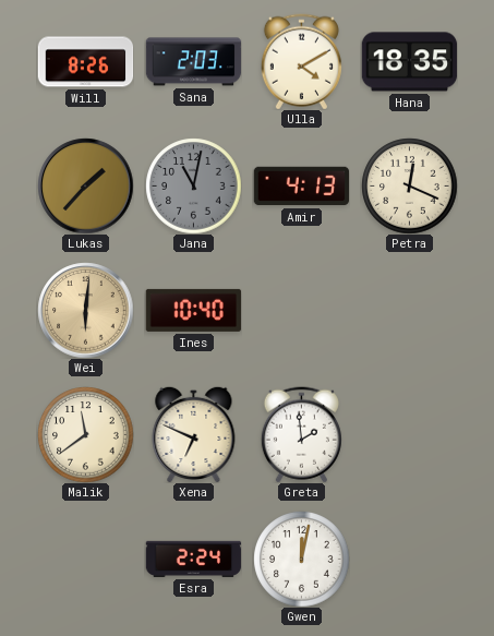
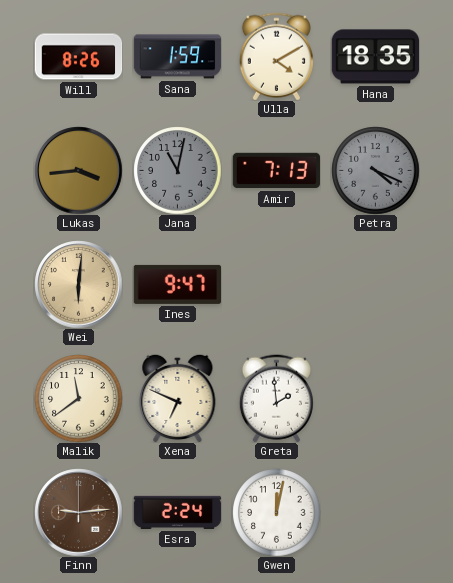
Sana: 2:03 -> 1:59 (177, 57)
Lukas: 1:37 -> 3:44 (78, 170)
Amir: 4:13 -> 7:13 (276, 171)
Petra: 12:19 -> 4:19 (375, 170)
Petra dial: cream -> grey (375, 170)
Ines: 10:40 -> 9:47 (177, 284)
Finn: none -> 9:14 (78, 512)
